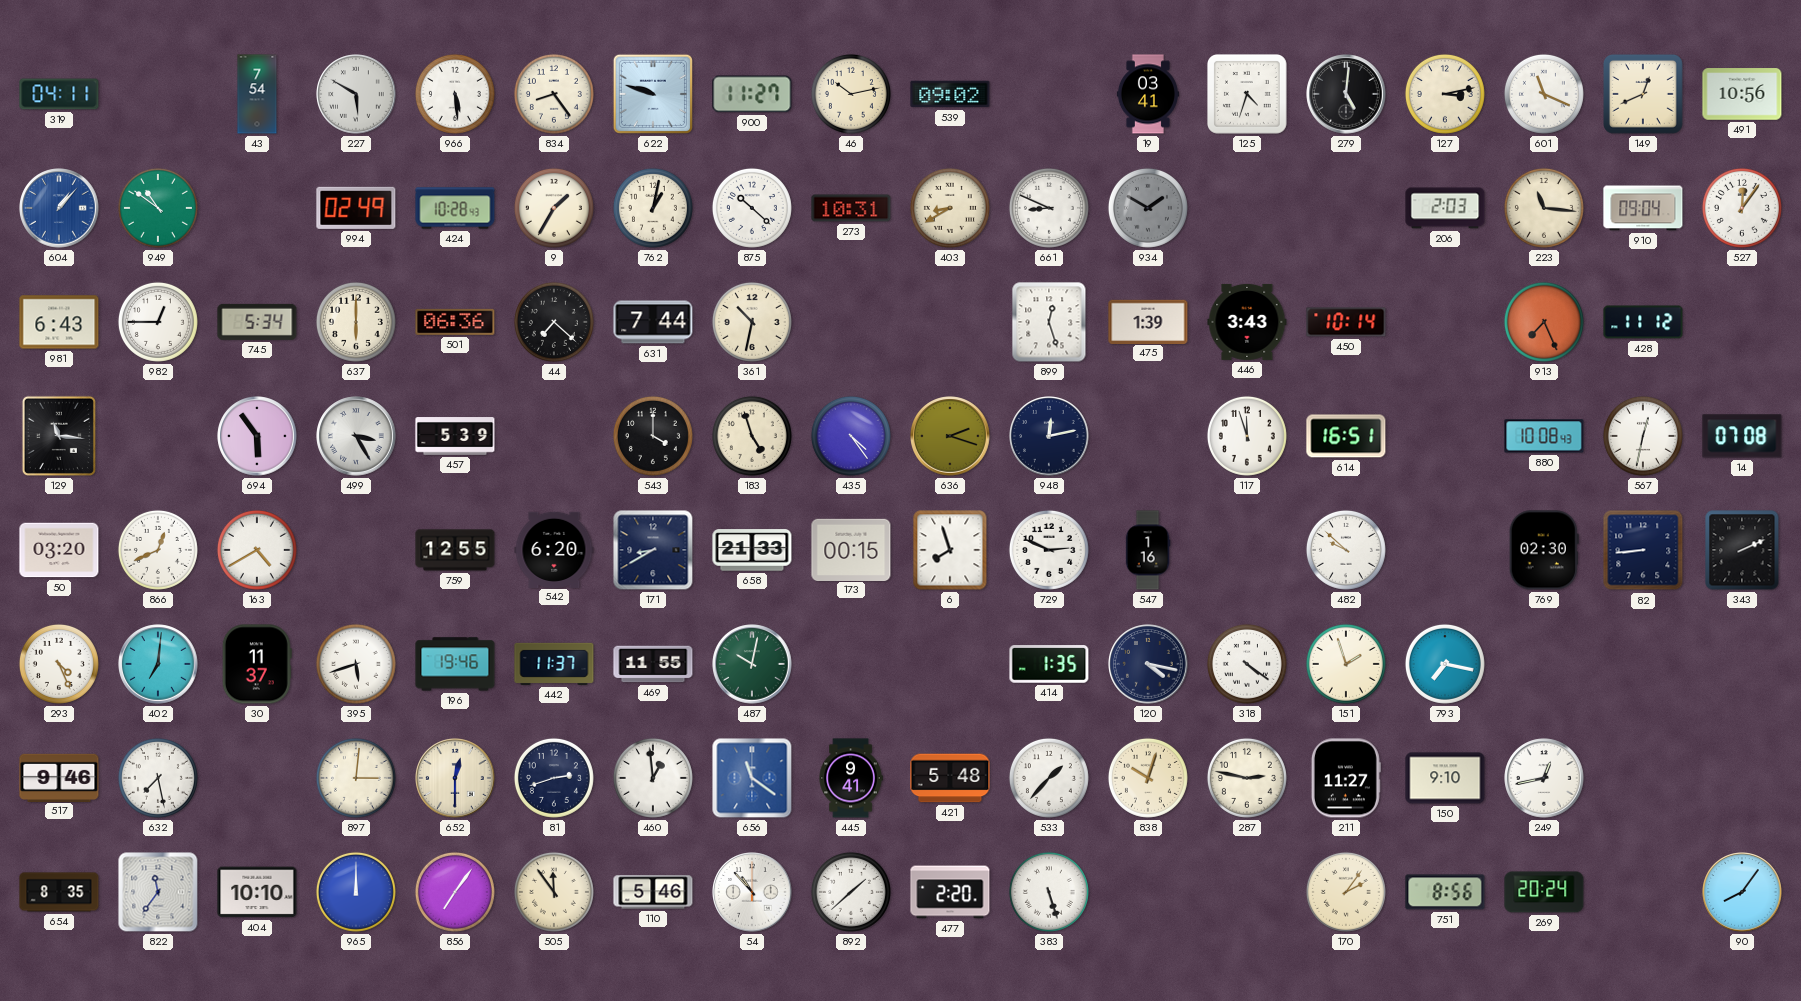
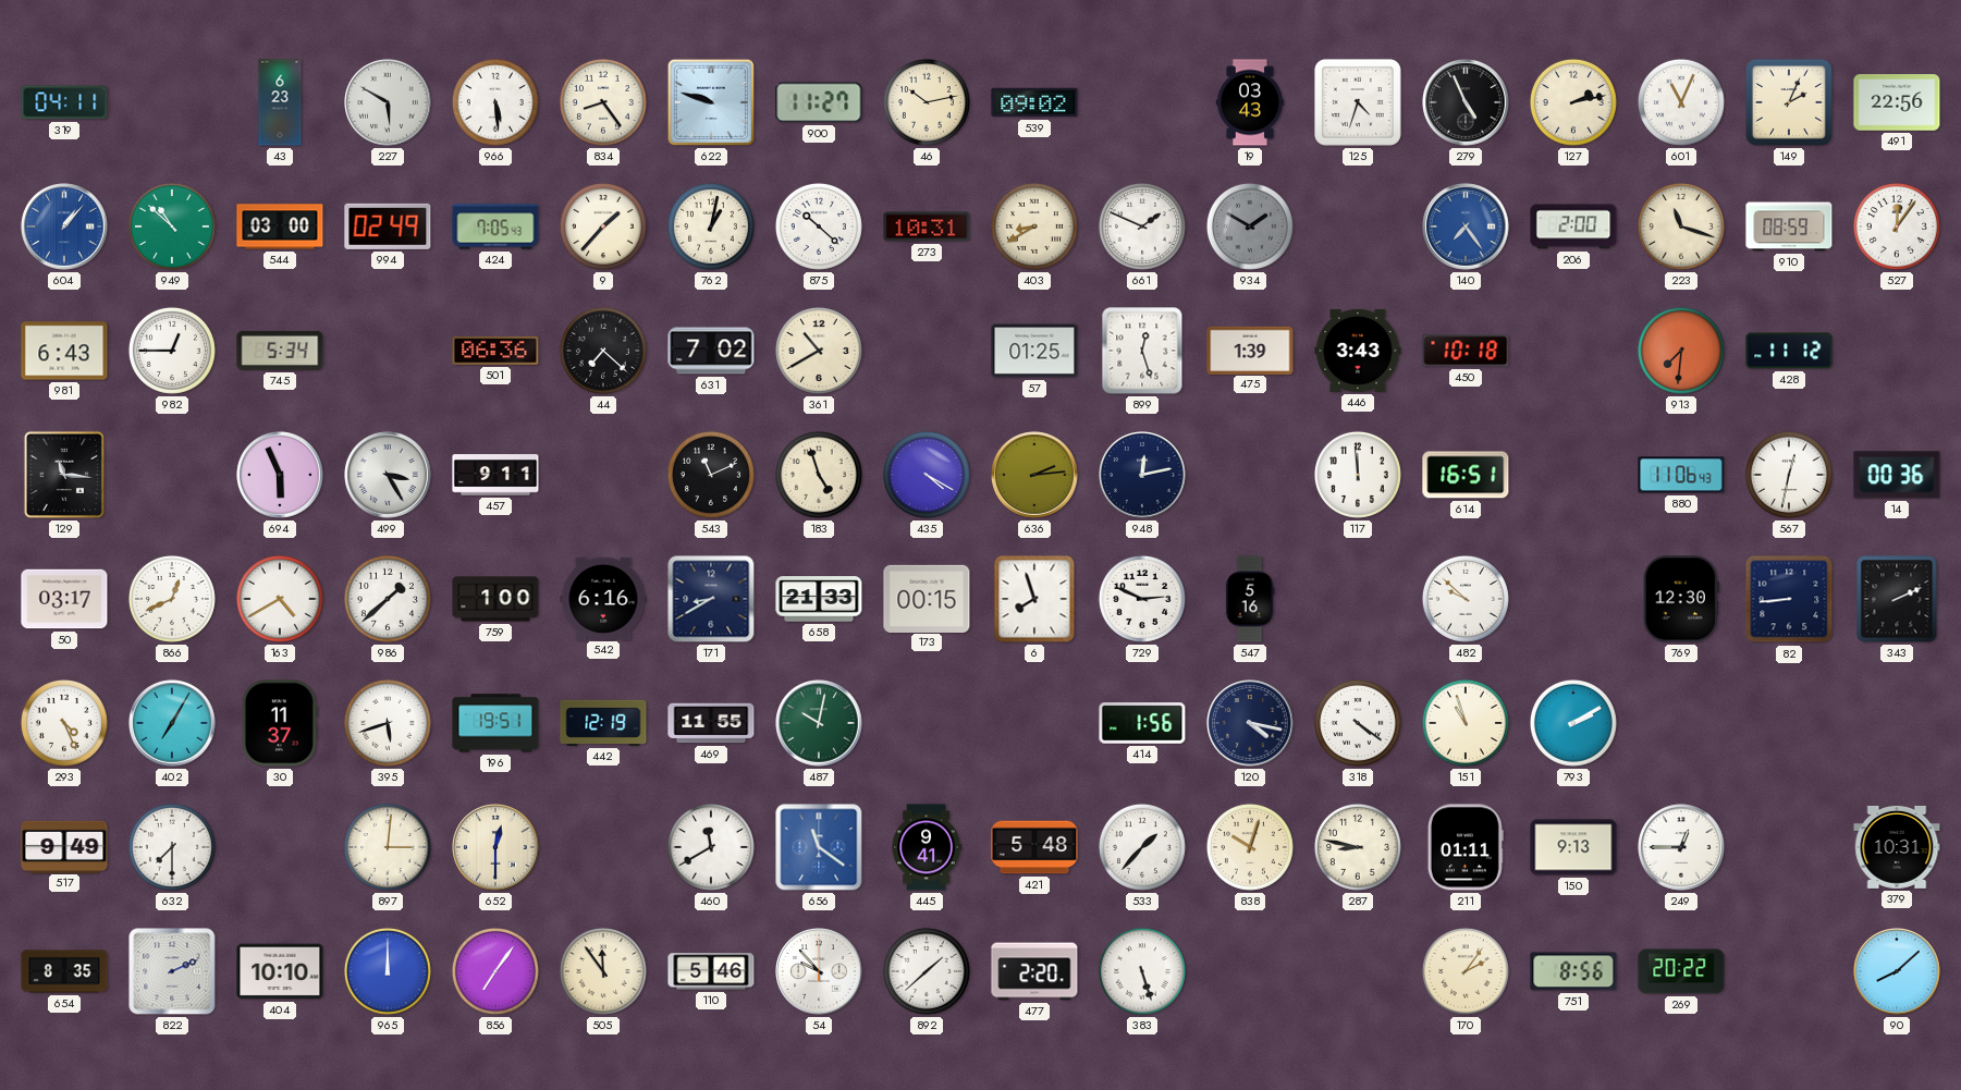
43: 7:54 -> 6:23 (280, 102)
19: 03:41 -> 03:43 (1250, 102)
279: 5:01 -> 4:56 (1466, 102)
127: 3:13 -> 2:13 (1573, 102)
601: 11:19 -> 11:04 (1681, 102)
149: 12:41 -> 2:04 (1790, 103)
491: 10:56 -> 22:56 (1897, 102)
949: 10:51 -> 10:52 (172, 226)
544: none -> 03:00 (280, 226)
424: 10:28 -> 7:05 (495, 226)
9: 1:35 -> 1:37 (603, 226)
661: 8:49 -> 1:49 (1142, 226)
140: none -> 7:24 (1466, 226)
206: 2:03 -> 2:00 (1573, 226)
223: 11:16 -> 11:18 (1681, 226)
910: 09:04 -> 08:59 (1789, 226)
637: 6:00 -> none (356, 322)
631: 7:44 -> 7:02 (711, 351)
361: 10:32 -> 10:40 (819, 351)
57: none -> 01:25 (1034, 351)
450: 10:14 -> 10:18 (1466, 351)
913: 7:26 -> 7:31 (1681, 351)
694: 5:54 -> 5:56 (280, 475)
457: 5:39 -> 9:11 (495, 475)
543: 4:00 -> 11:11 (711, 475)
435: 4:24 -> 4:20 (927, 475)
636: 2:18 -> 2:14 (1034, 475)
117: 11:57 -> 11:59 (1358, 475)
880: 10:08 -> 11:06 (1681, 475)
14: 07:08 -> 00:36 (1897, 475)
50: 03:20 -> 03:17 (64, 599)
986: none -> 1:38 (388, 599)
759: 12:55 -> 1:00 (495, 599)
542: 6:20 -> 6:16 (603, 598)
547: 1:16 -> 5:16 (1250, 599)
769: 02:30 -> 12:30 (1681, 599)
402: 7:01 -> 7:05 (172, 723)
196: 19:46 -> 19:51 (495, 723)
442: 11:37 -> 12:19 (603, 723)
414: 1:35 -> 1:56 (1142, 723)
151: 1:57 -> 10:57 (1466, 723)
793: 7:17 -> 2:10 (1573, 723)
517: 9:46 -> 9:49 (64, 846)
632: 7:28 -> 7:30 (172, 847)
81: 2:42 -> none (554, 778)
460: 12:59 -> 11:40 (711, 847)
287: 2:47 -> 8:47 (1358, 847)
211: 11:27 -> 01:11 (1466, 847)
150: 9:10 -> 9:13 (1573, 847)
249: 12:43 -> 12:45 (1681, 847)
379: none -> 10:31 (1897, 847)
822: 11:36 -> 2:11 (172, 971)
54: 10:53 -> 9:53 (819, 971)
269: 20:24 -> 20:22 (1681, 971)
90: 8:06 -> 8:08 (1897, 971)
